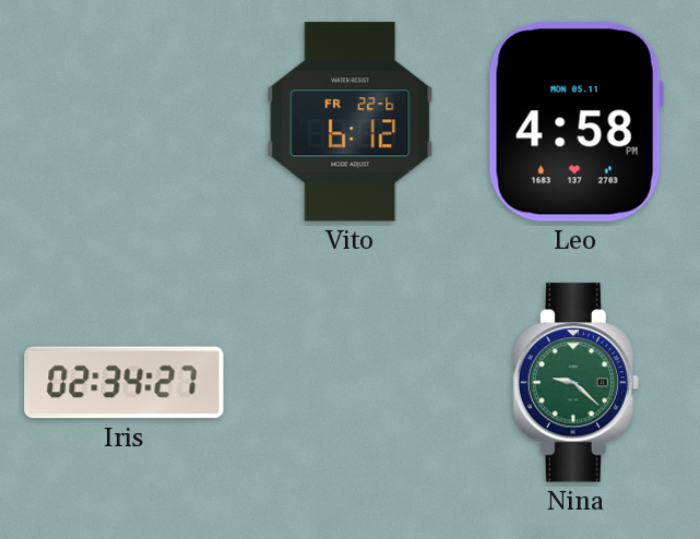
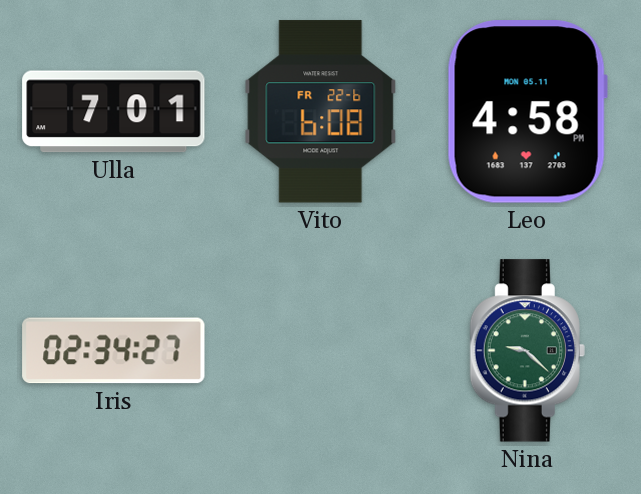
Ulla: none -> 7:01 (114, 112)
Vito: 6:12 -> 6:08 (321, 112)
